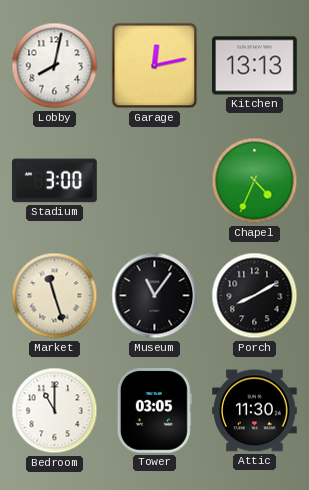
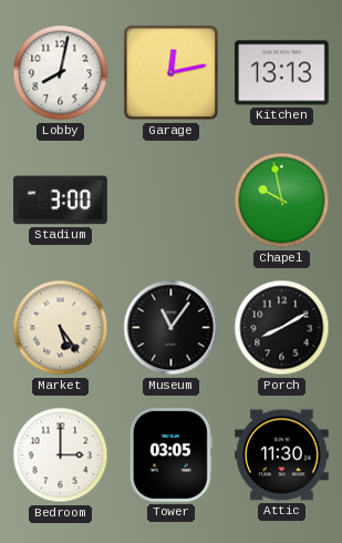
Chapel: 4:34 -> 9:58 (282, 201)
Market: 11:27 -> 5:24 (61, 328)
Bedroom: 11:00 -> 3:00 (61, 455)
